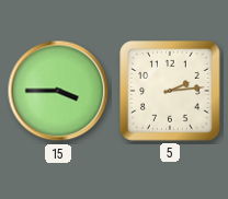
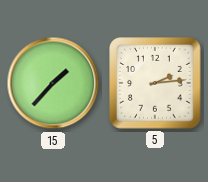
15: 3:45 -> 1:37 (53, 83)
